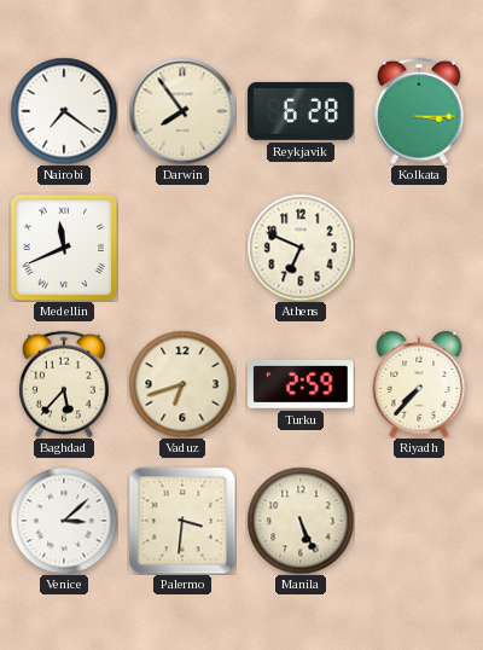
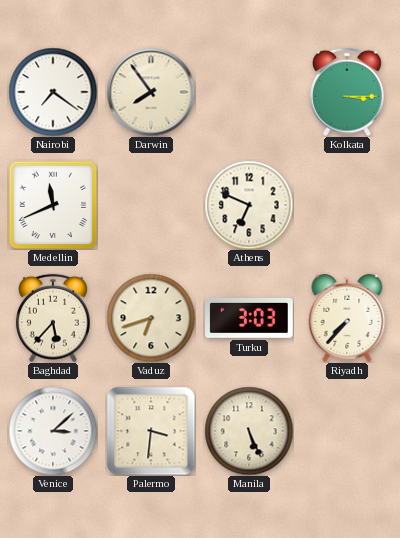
Reykjavik: 6:28 -> none (301, 111)
Turku: 2:59 -> 3:03 (250, 318)
